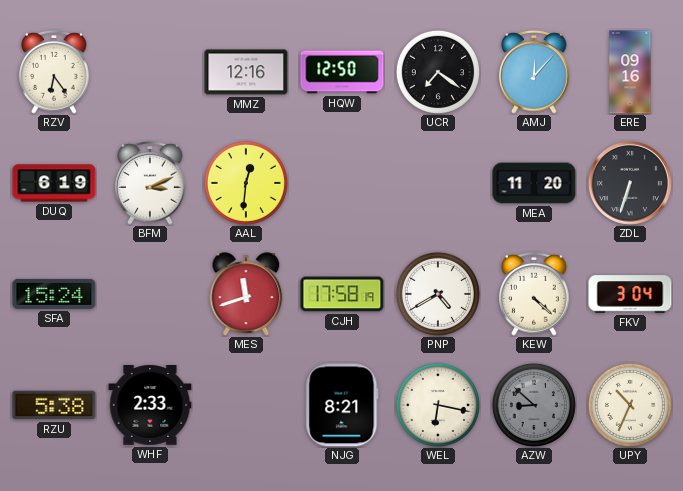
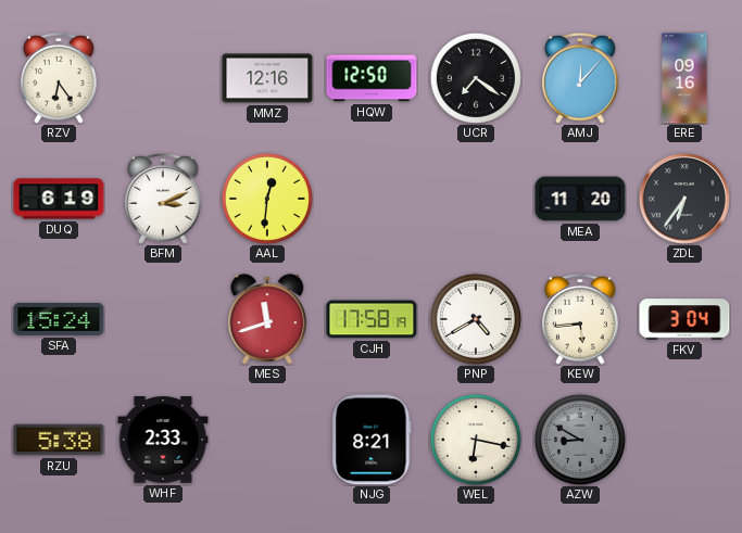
ZDL: 6:33 -> 6:36 (684, 199)
KEW: 4:22 -> 5:44 (580, 320)
AZW: 8:52 -> 8:50 (580, 440)
UPY: 10:34 -> none (630, 405)
